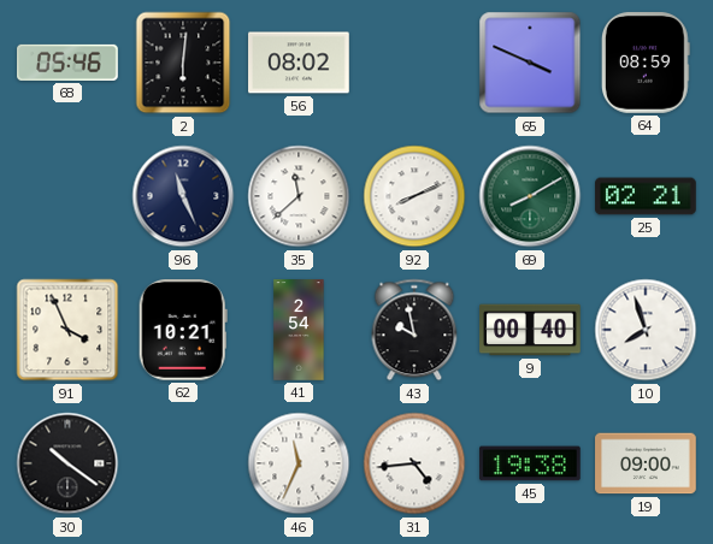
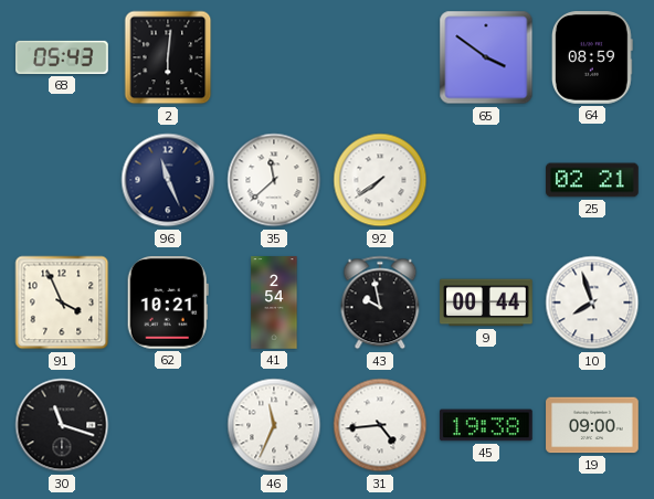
68: 05:46 -> 05:43 (62, 57)
56: 08:02 -> none (299, 63)
65: 3:49 -> 3:51 (486, 57)
92: 8:11 -> 7:39 (380, 180)
69: 8:10 -> none (530, 196)
9: 00:40 -> 00:44 (486, 302)
30: 10:21 -> 11:18 (62, 425)
